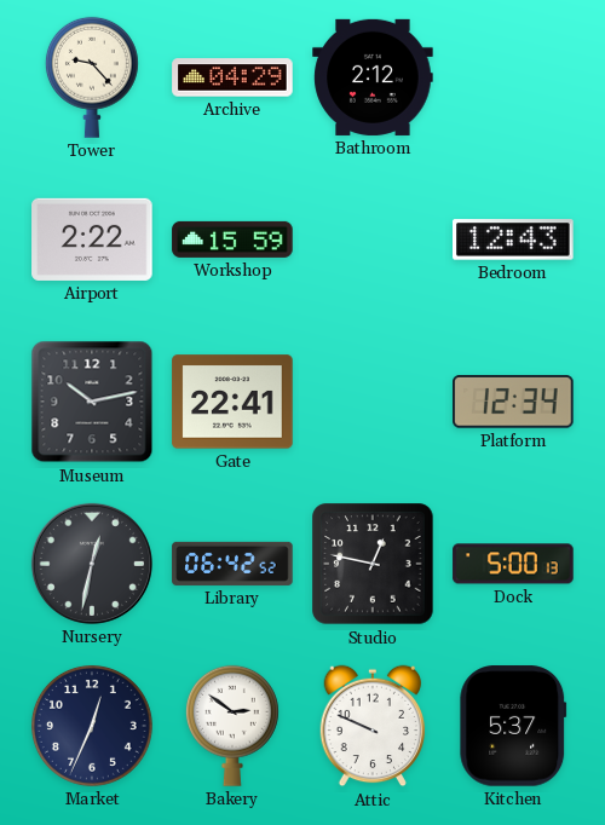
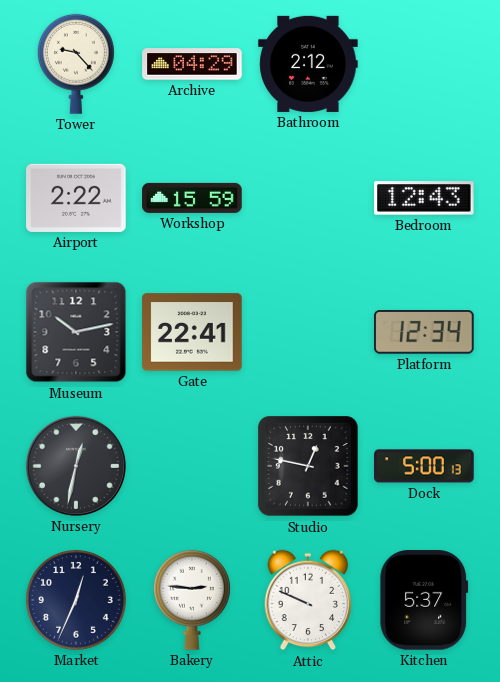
Library: 06:42 -> none (232, 564)
Bakery: 2:51 -> 2:46 (192, 600)
